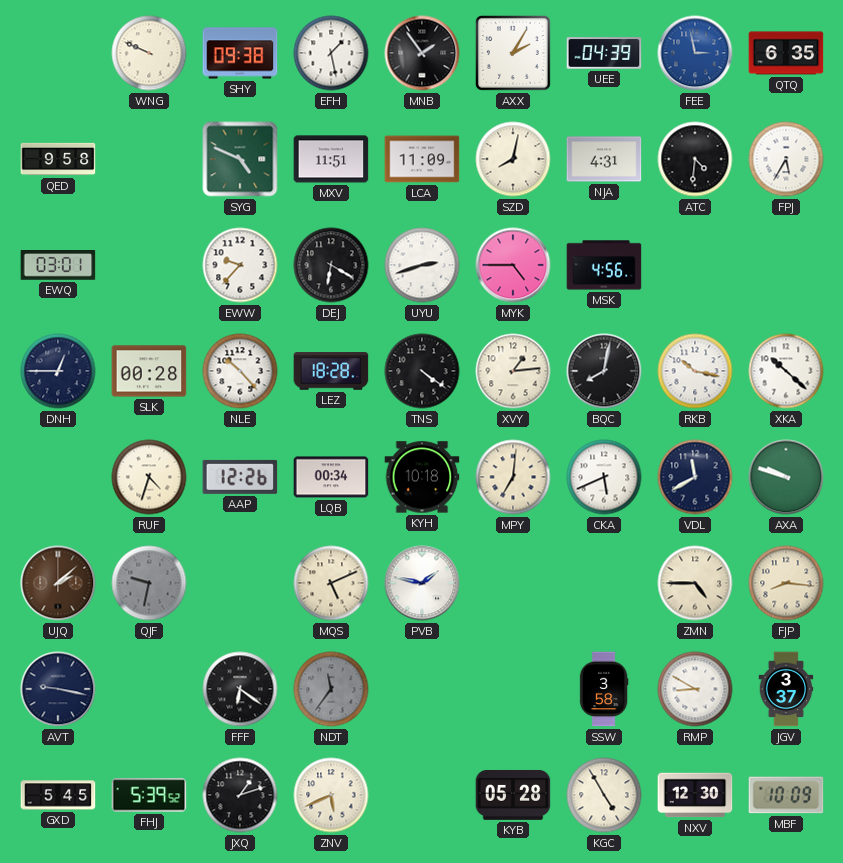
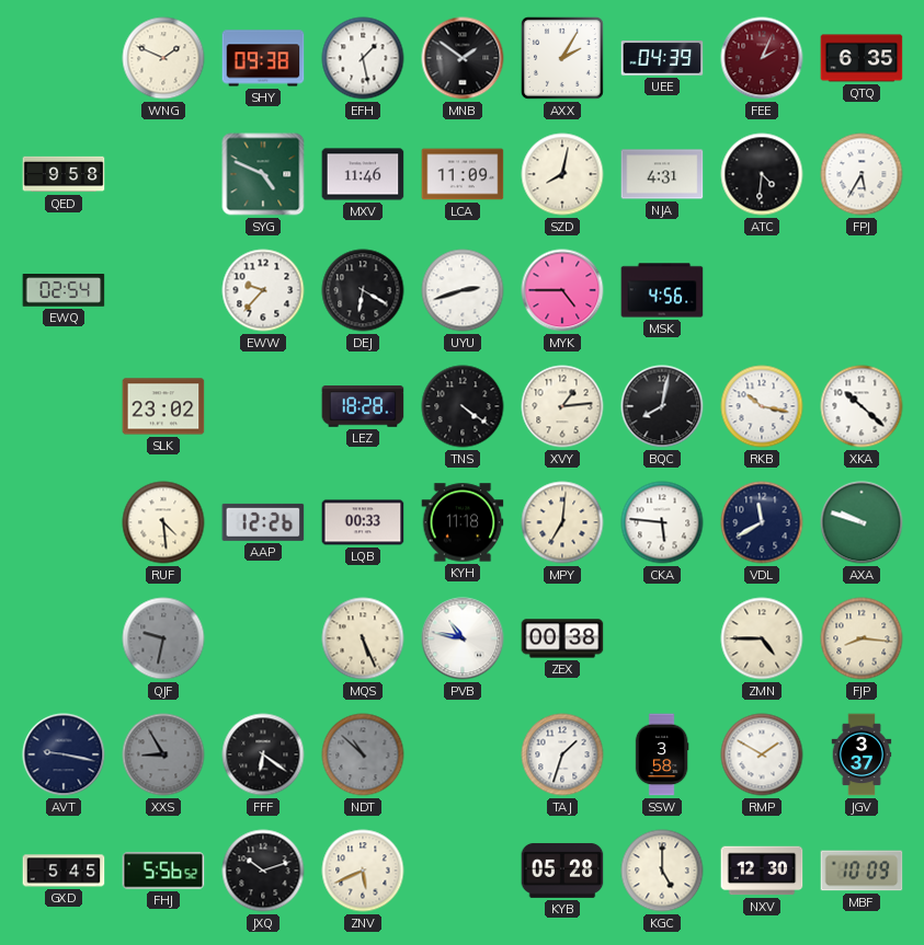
WNG: 9:49 -> 1:49 (163, 58)
MNB: 1:54 -> 1:51 (463, 58)
FEE: 2:58 -> 2:04 (762, 58)
FEE dial: blue -> burgundy (762, 58)
MXV: 11:51 -> 11:46 (363, 174)
EWQ: 03:01 -> 02:54 (64, 290)
DNH: 12:45 -> none (58, 371)
SLK: 00:28 -> 23:02 (163, 406)
NLE: 10:23 -> none (240, 371)
RUF: 4:33 -> 4:29 (163, 522)
LQB: 00:34 -> 00:33 (363, 522)
KYH: 10:18 -> 11:18 (463, 522)
CKA: 5:41 -> 5:46 (662, 522)
UJQ: 2:08 -> none (58, 583)
MQS: 5:11 -> 5:26 (363, 638)
PVB: 1:47 -> 10:47 (463, 638)
ZEX: none -> 00:38 (562, 638)
XXS: none -> 8:55 (163, 754)
NDT: 11:36 -> 10:52 (363, 754)
TAJ: none -> 1:33 (562, 754)
RMP: 8:50 -> 1:50 (762, 754)
FHJ: 5:39 -> 5:56 (163, 871)
JXQ: 1:12 -> 10:12 (263, 871)
KGC: 4:55 -> 5:00 (662, 871)
